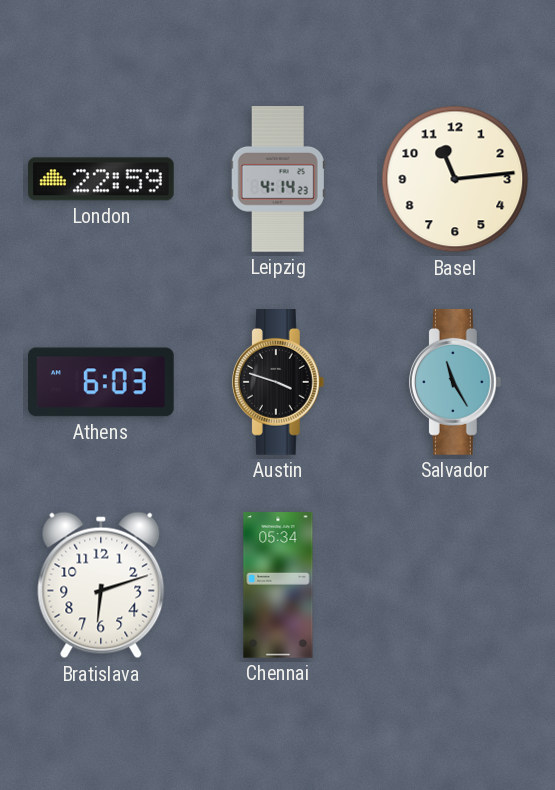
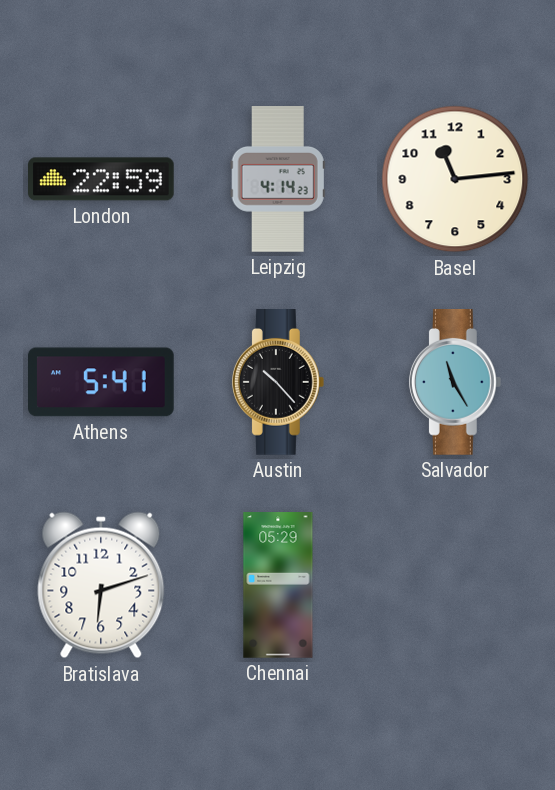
Athens: 6:03 -> 5:41 (102, 382)
Austin: 3:48 -> 10:23 (278, 383)
Chennai: 05:34 -> 05:29 (278, 585)
